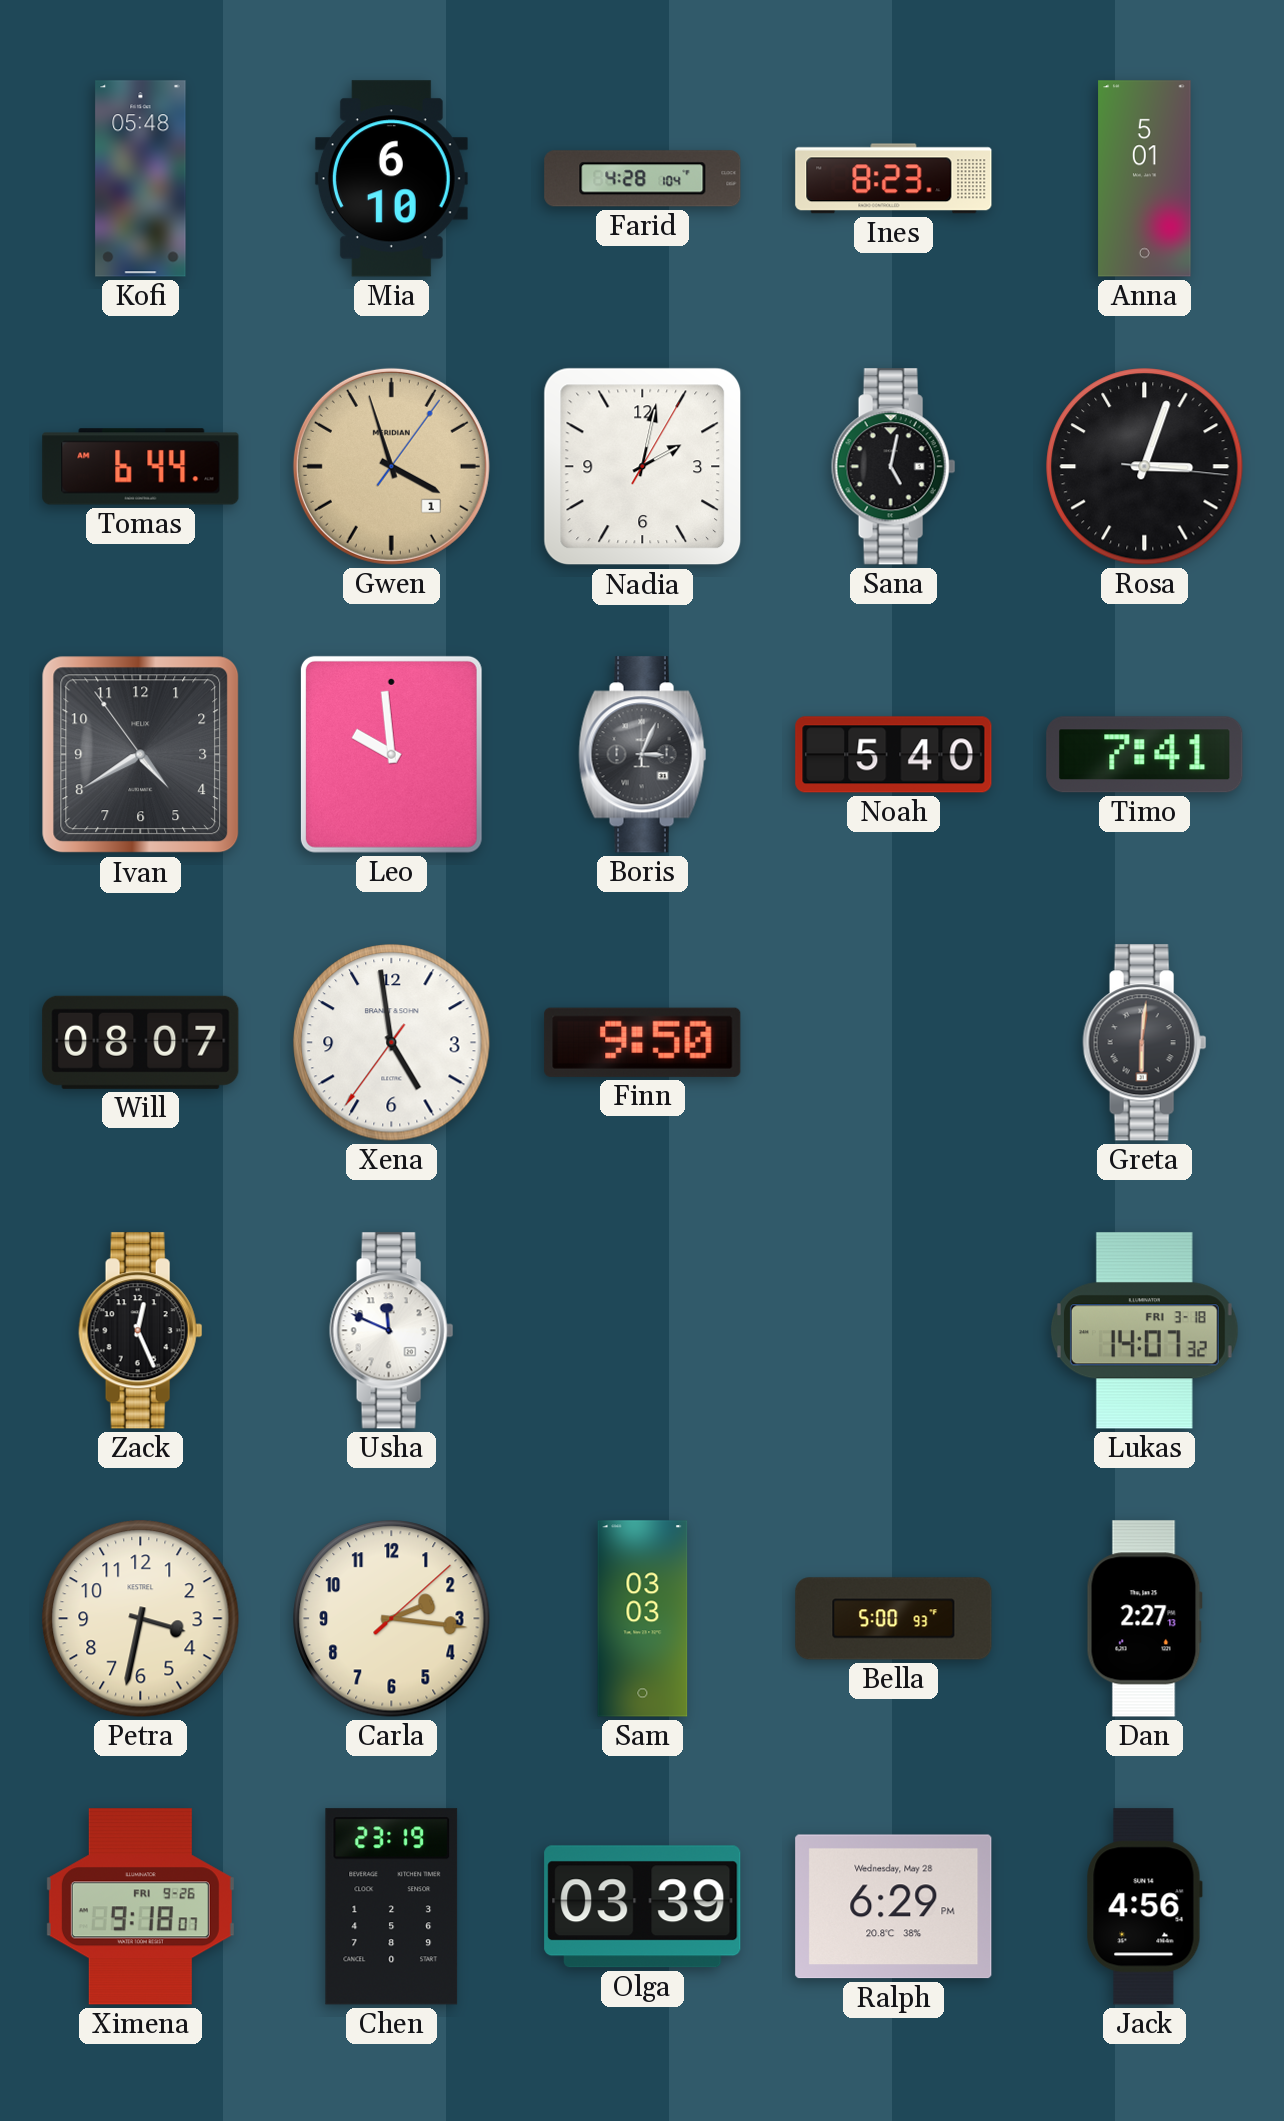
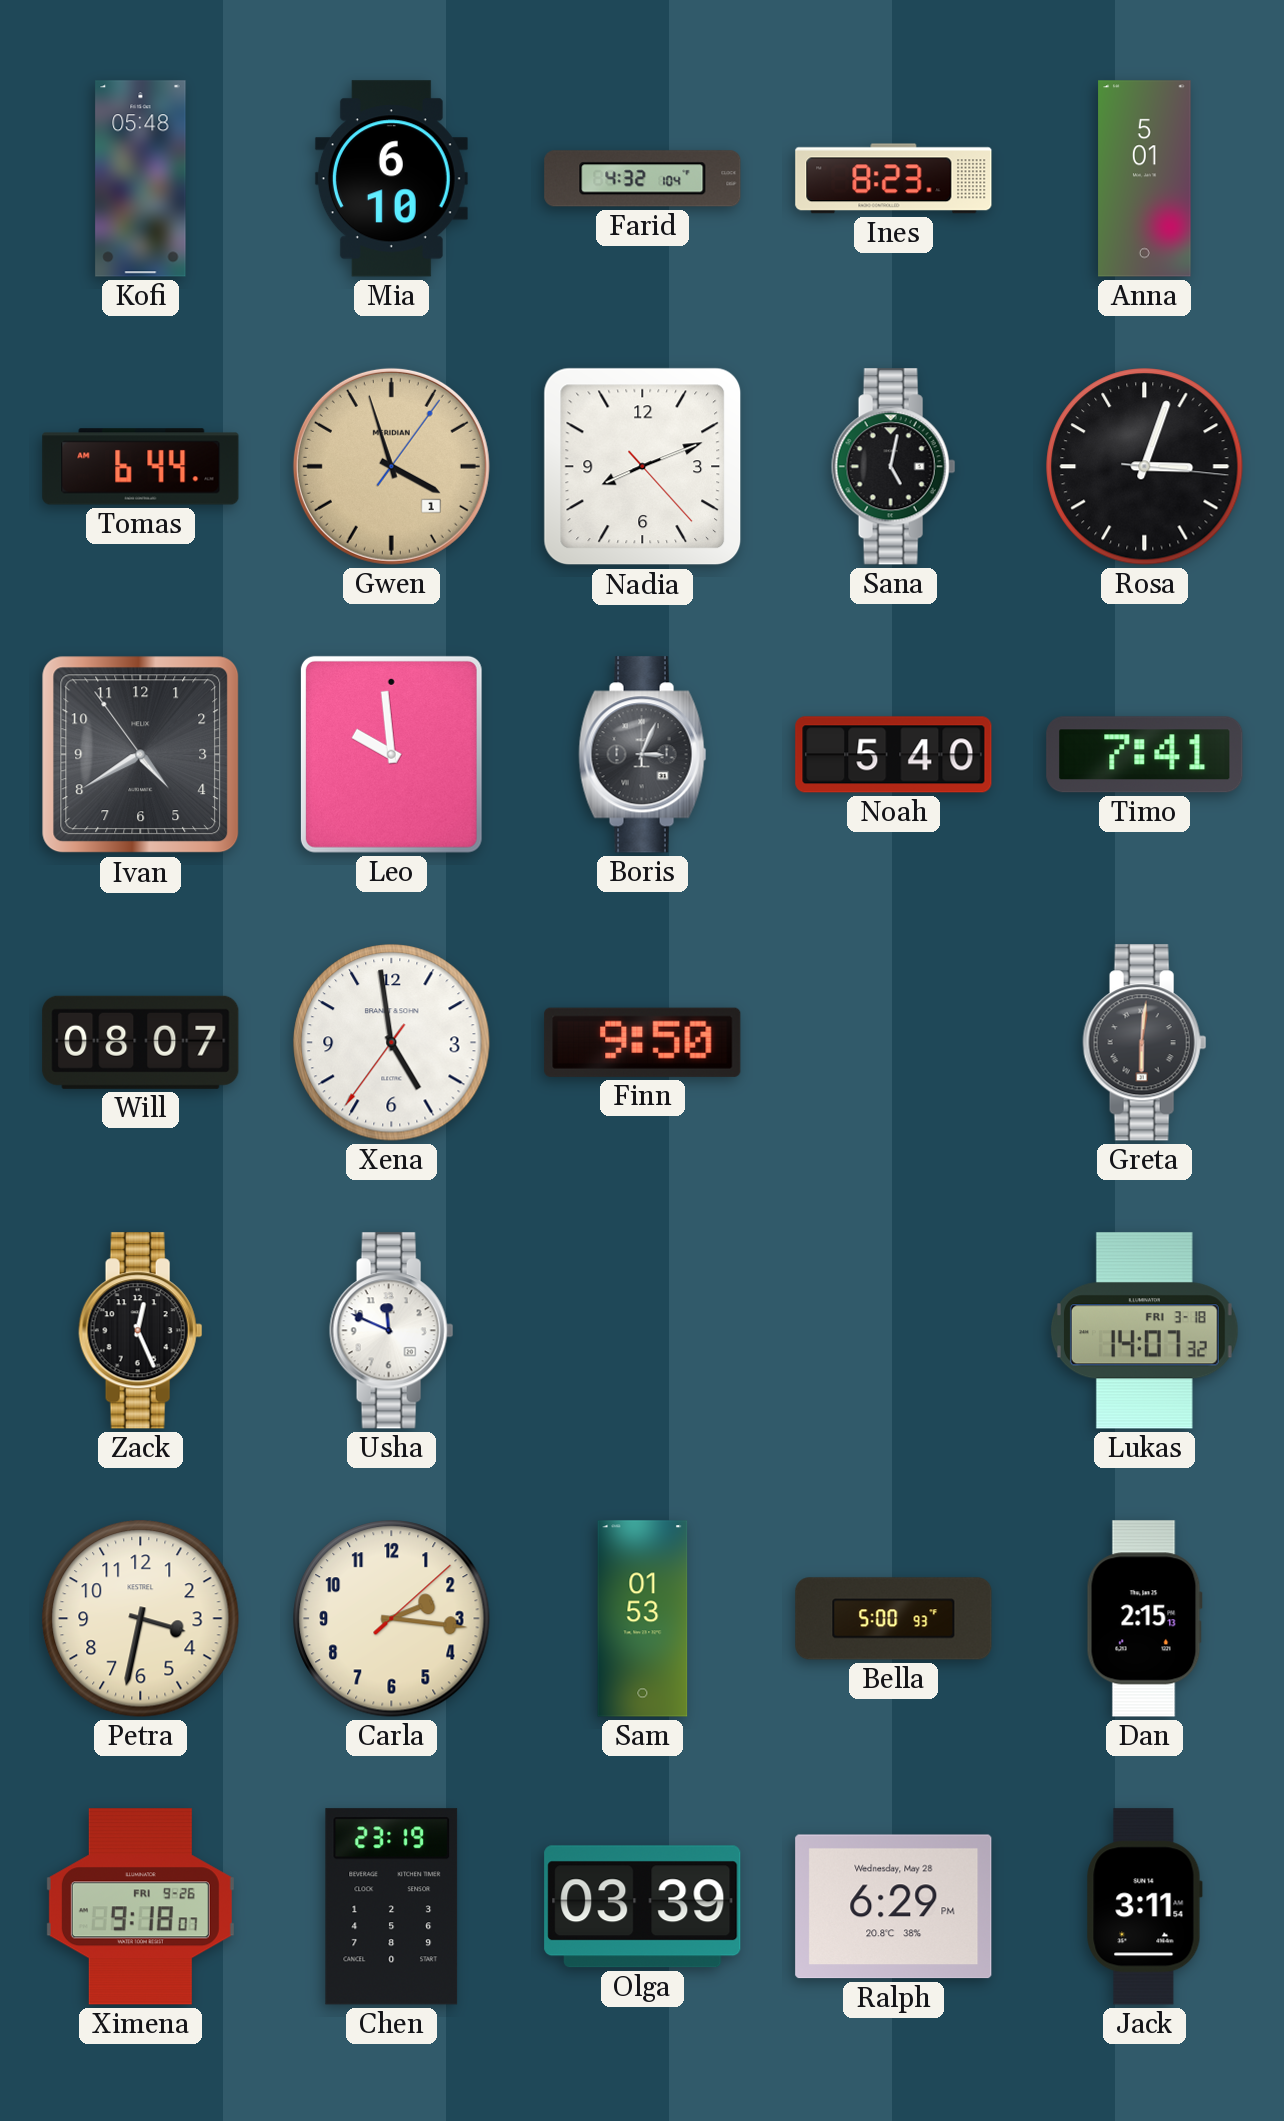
Farid: 4:28 -> 4:32 (643, 179)
Nadia: 2:02 -> 8:11 (643, 467)
Sam: 03:03 -> 01:53 (643, 1619)
Dan: 2:27 -> 2:15 (1144, 1619)
Jack: 4:56 -> 3:11 (1144, 1907)
